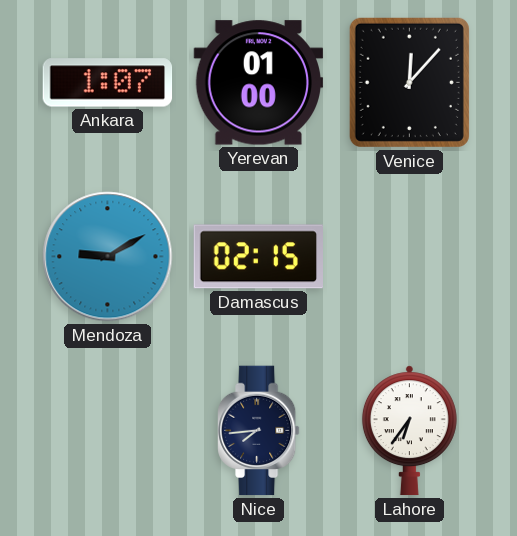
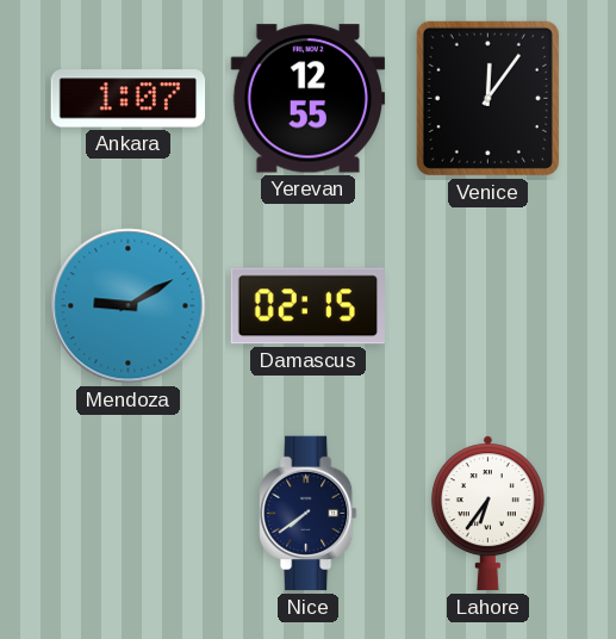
Yerevan: 01:00 -> 12:55 (309, 99)
Venice: 12:07 -> 12:06 (487, 98)
Nice: 7:44 -> 7:39 (309, 514)
